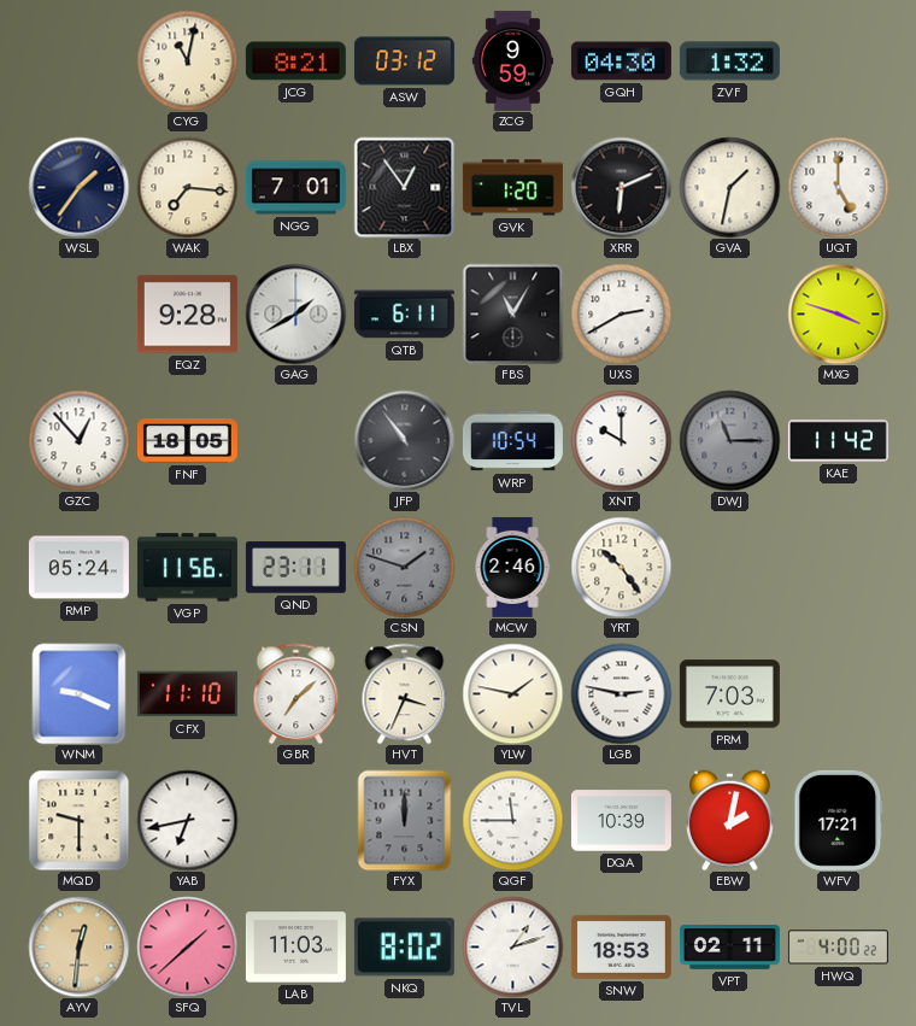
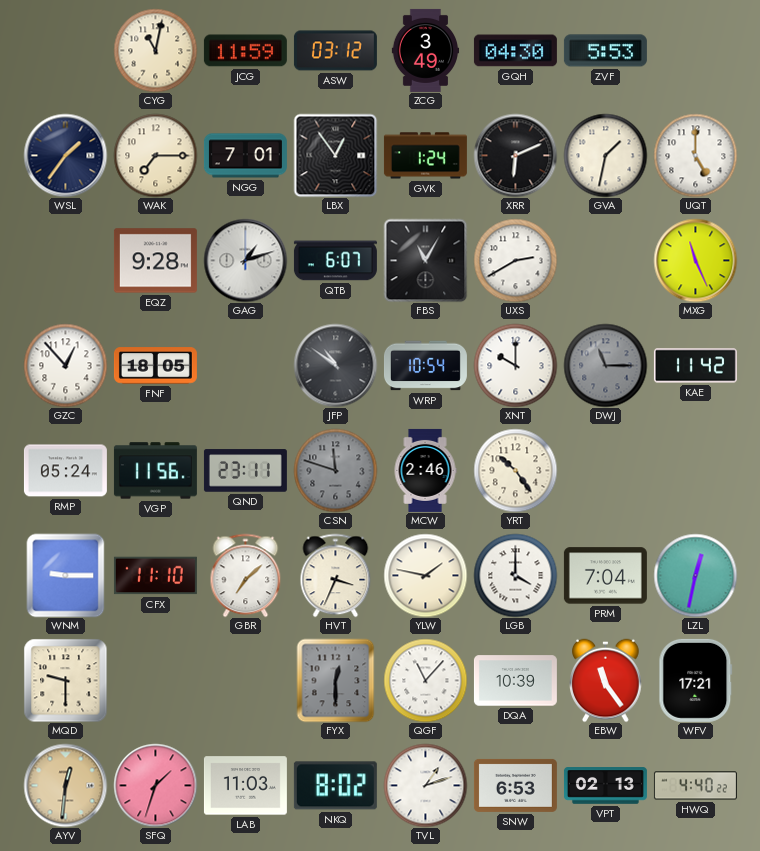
JCG: 8:21 -> 11:59 (245, 51)
ZCG: 9:59 -> 3:49 (426, 50)
ZVF: 1:32 -> 5:53 (605, 51)
WAK: 7:16 -> 7:15 (155, 155)
GVK: 1:20 -> 1:24 (425, 156)
GAG: 1:40 -> 1:12 (245, 260)
QTB: 6:11 -> 6:07 (335, 261)
MXG: 3:48 -> 11:26 (695, 260)
JFP: 10:54 -> 10:51 (335, 365)
CSN: 1:48 -> 11:48 (335, 470)
WNM: 9:19 -> 9:15 (66, 575)
LGB: 2:47 -> 4:00 (515, 575)
PRM: 7:03 -> 7:04 (605, 576)
LZL: none -> 12:32 (695, 575)
YAB: 6:43 -> none (187, 820)
FYX: 12:00 -> 12:30 (336, 680)
QGF: 11:45 -> 11:07 (425, 680)
EBW: 2:02 -> 11:24 (606, 680)
SFQ: 1:38 -> 1:33 (155, 785)
SNW: 18:53 -> 6:53 (515, 785)
VPT: 02:11 -> 02:13 (605, 786)
HWQ: 4:00 -> 4:40 (695, 786)
